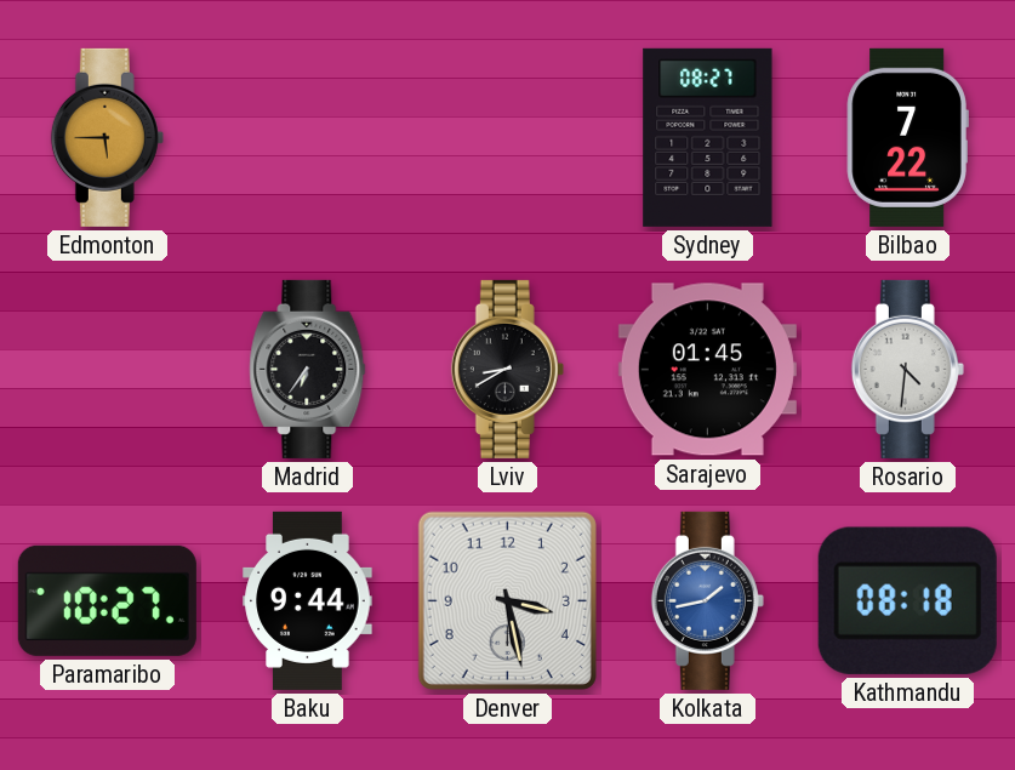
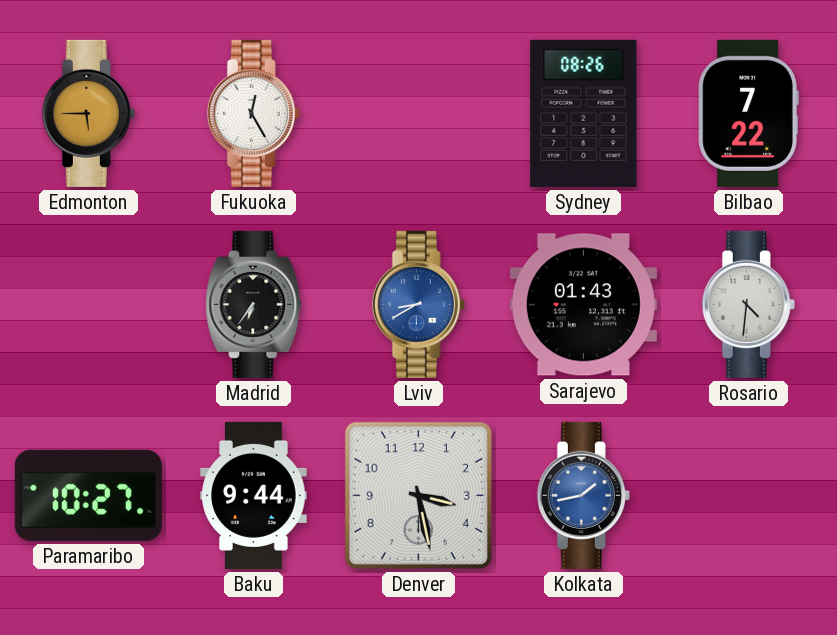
Fukuoka: none -> 12:25 (253, 113)
Sydney: 08:27 -> 08:26 (584, 113)
Lviv dial: black -> blue (418, 304)
Sarajevo: 01:45 -> 01:43 (583, 305)
Kathmandu: 08:18 -> none (907, 600)
